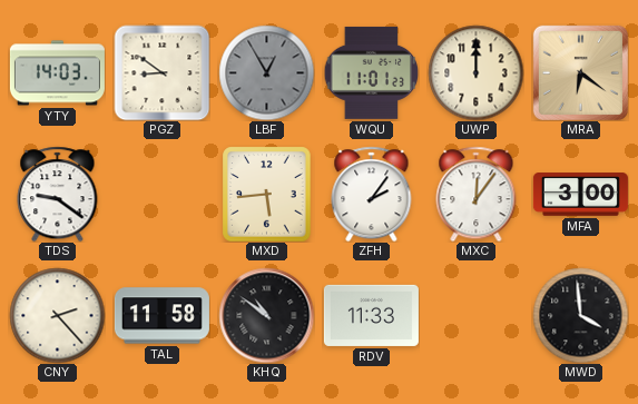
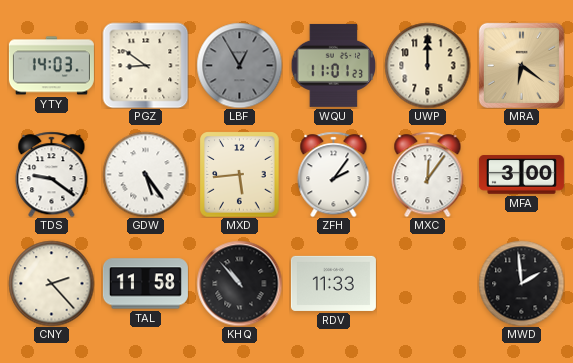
GDW: none -> 5:24 (145, 174)
KHQ: 10:51 -> 10:53 (239, 283)
MWD: 3:59 -> 1:59 (521, 283)
